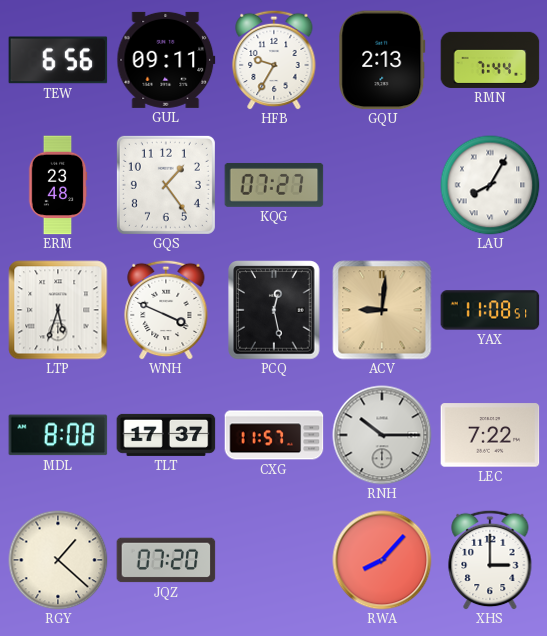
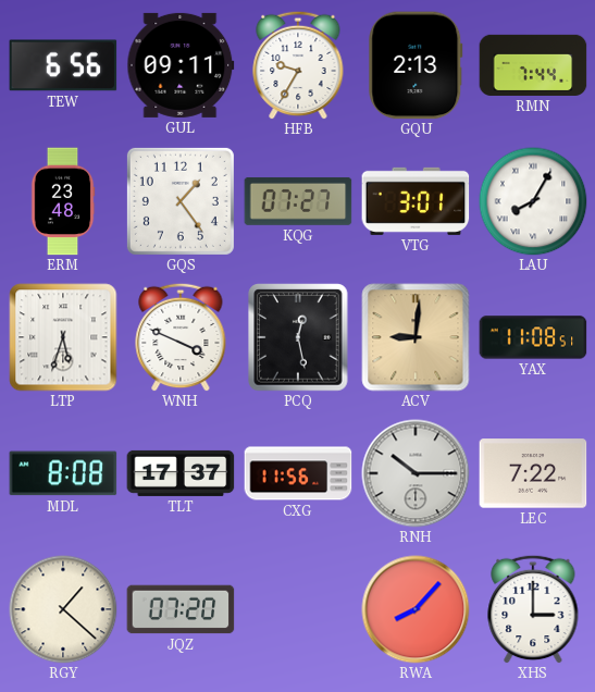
VTG: none -> 3:01 (416, 201)
CXG: 11:57 -> 11:56 (298, 473)
